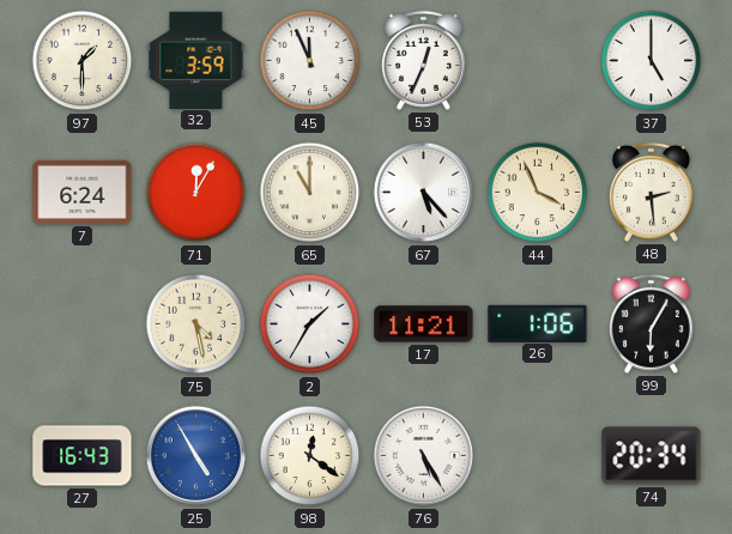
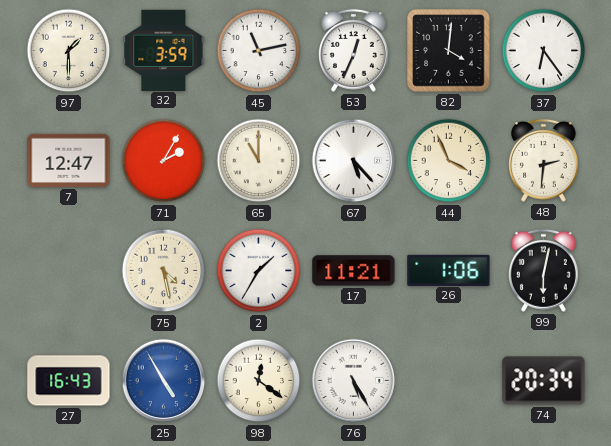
45: 11:56 -> 11:13 (259, 51)
82: none -> 4:01 (449, 51)
37: 5:00 -> 6:24 (544, 51)
7: 6:24 -> 12:47 (69, 160)
71: 12:05 -> 2:05 (164, 161)
48: 2:29 -> 2:31 (543, 160)
99: 6:05 -> 6:02 (543, 270)
